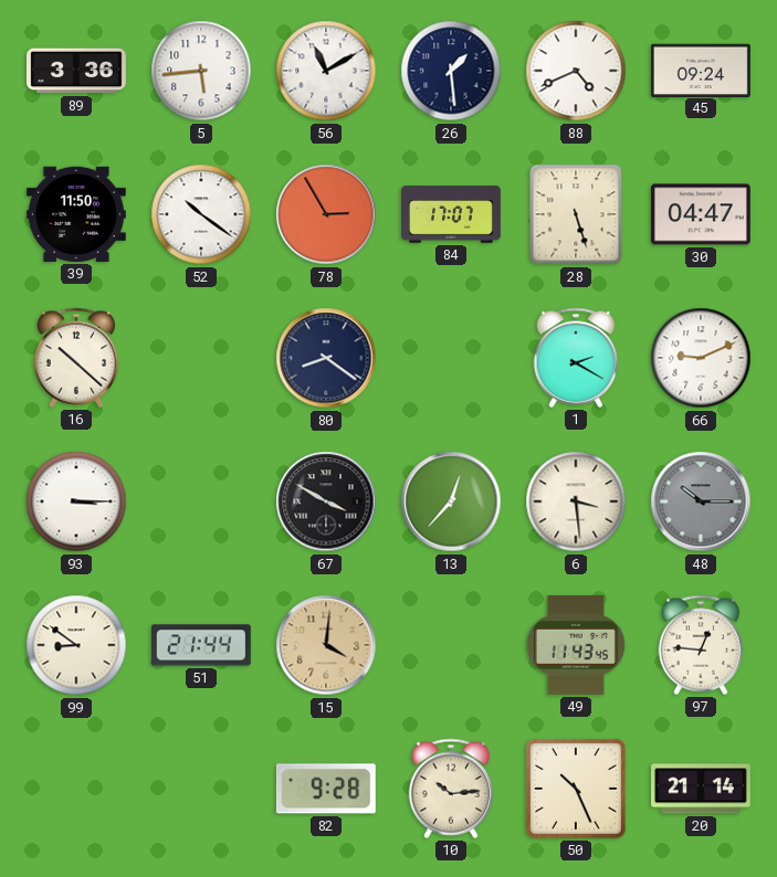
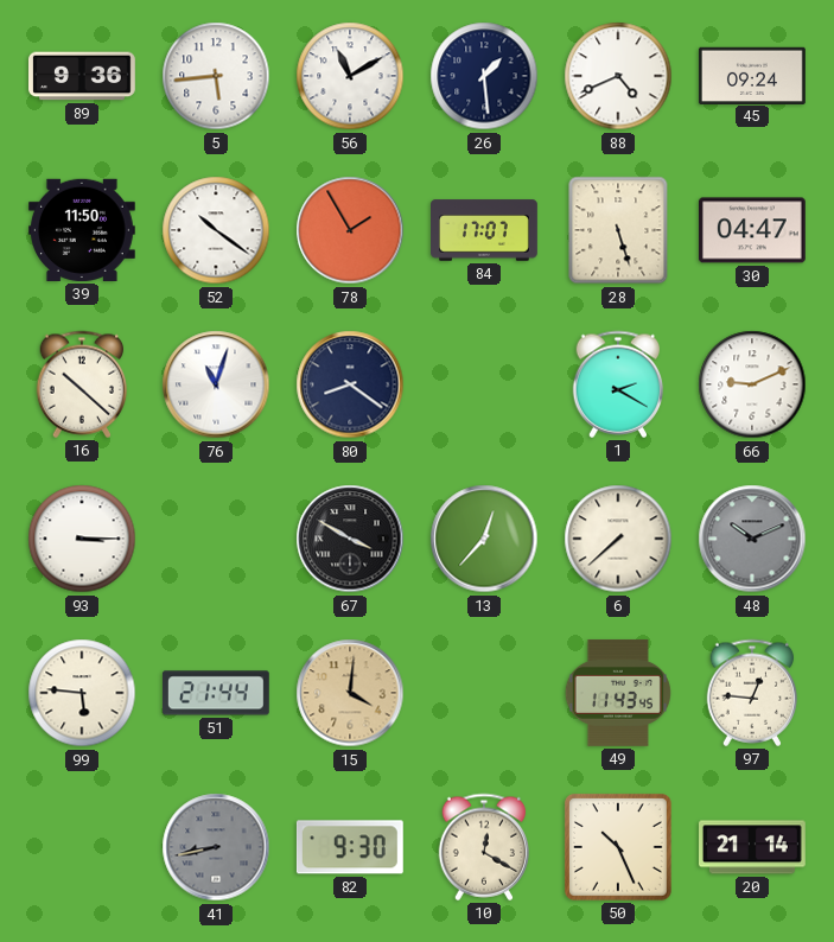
89: 3:36 -> 9:36 (83, 76)
78: 2:55 -> 1:55 (350, 230)
76: none -> 11:03 (216, 384)
6: 3:29 -> 7:38 (618, 539)
48: 10:15 -> 10:11 (752, 539)
99: 8:51 -> 5:46 (82, 693)
41: none -> 8:43 (216, 847)
82: 9:28 -> 9:30 (350, 847)
10: 10:14 -> 12:20 (484, 847)
